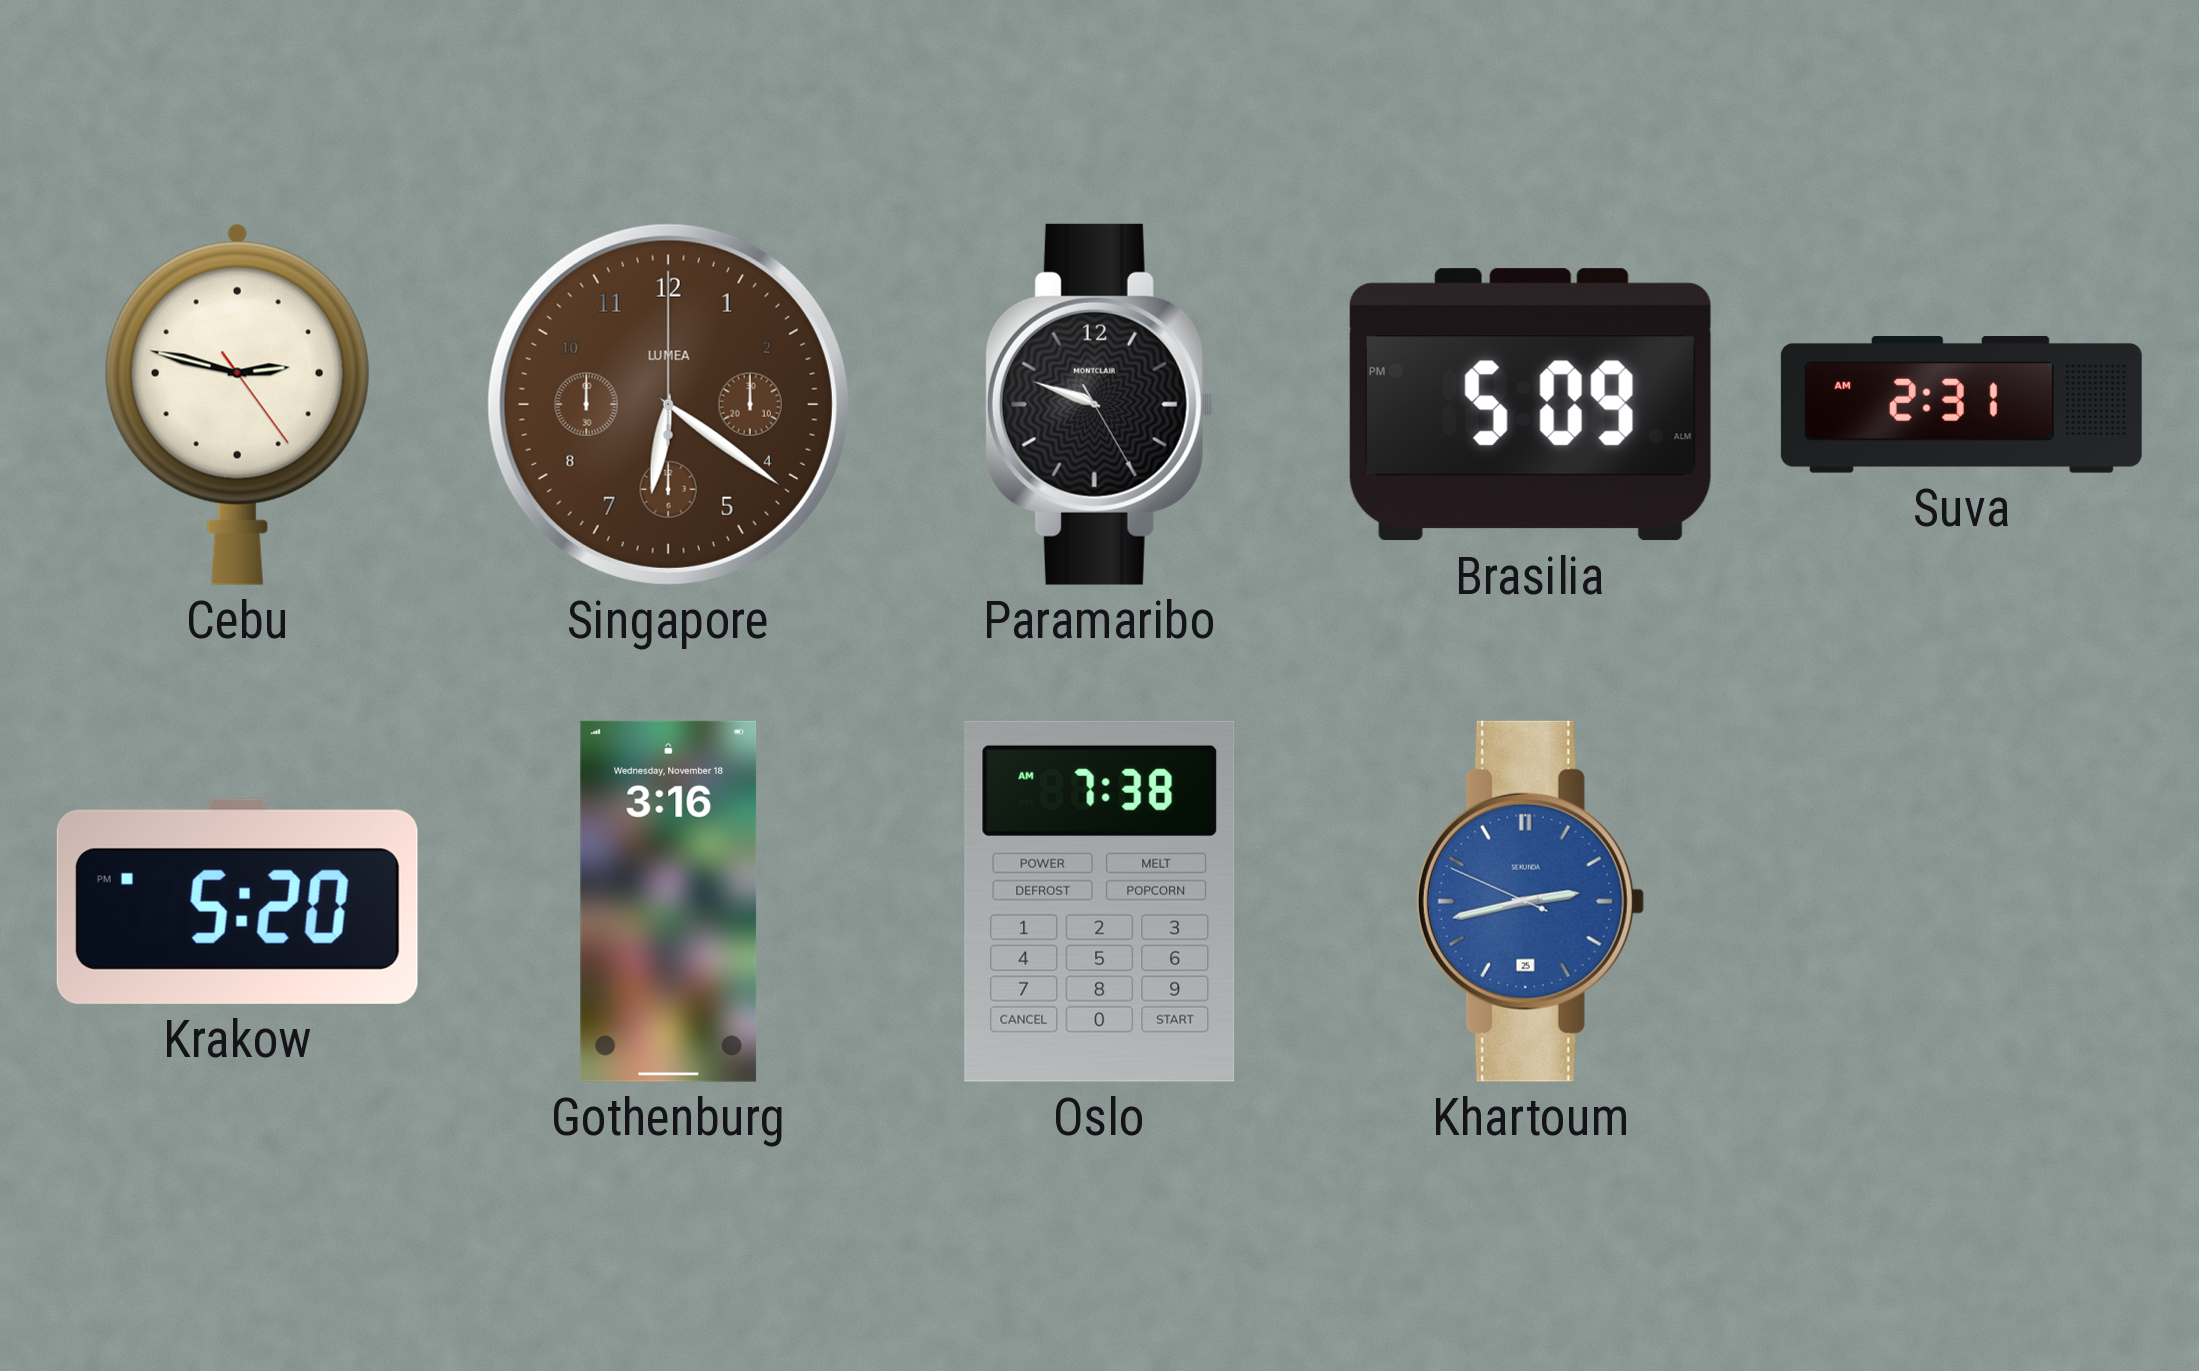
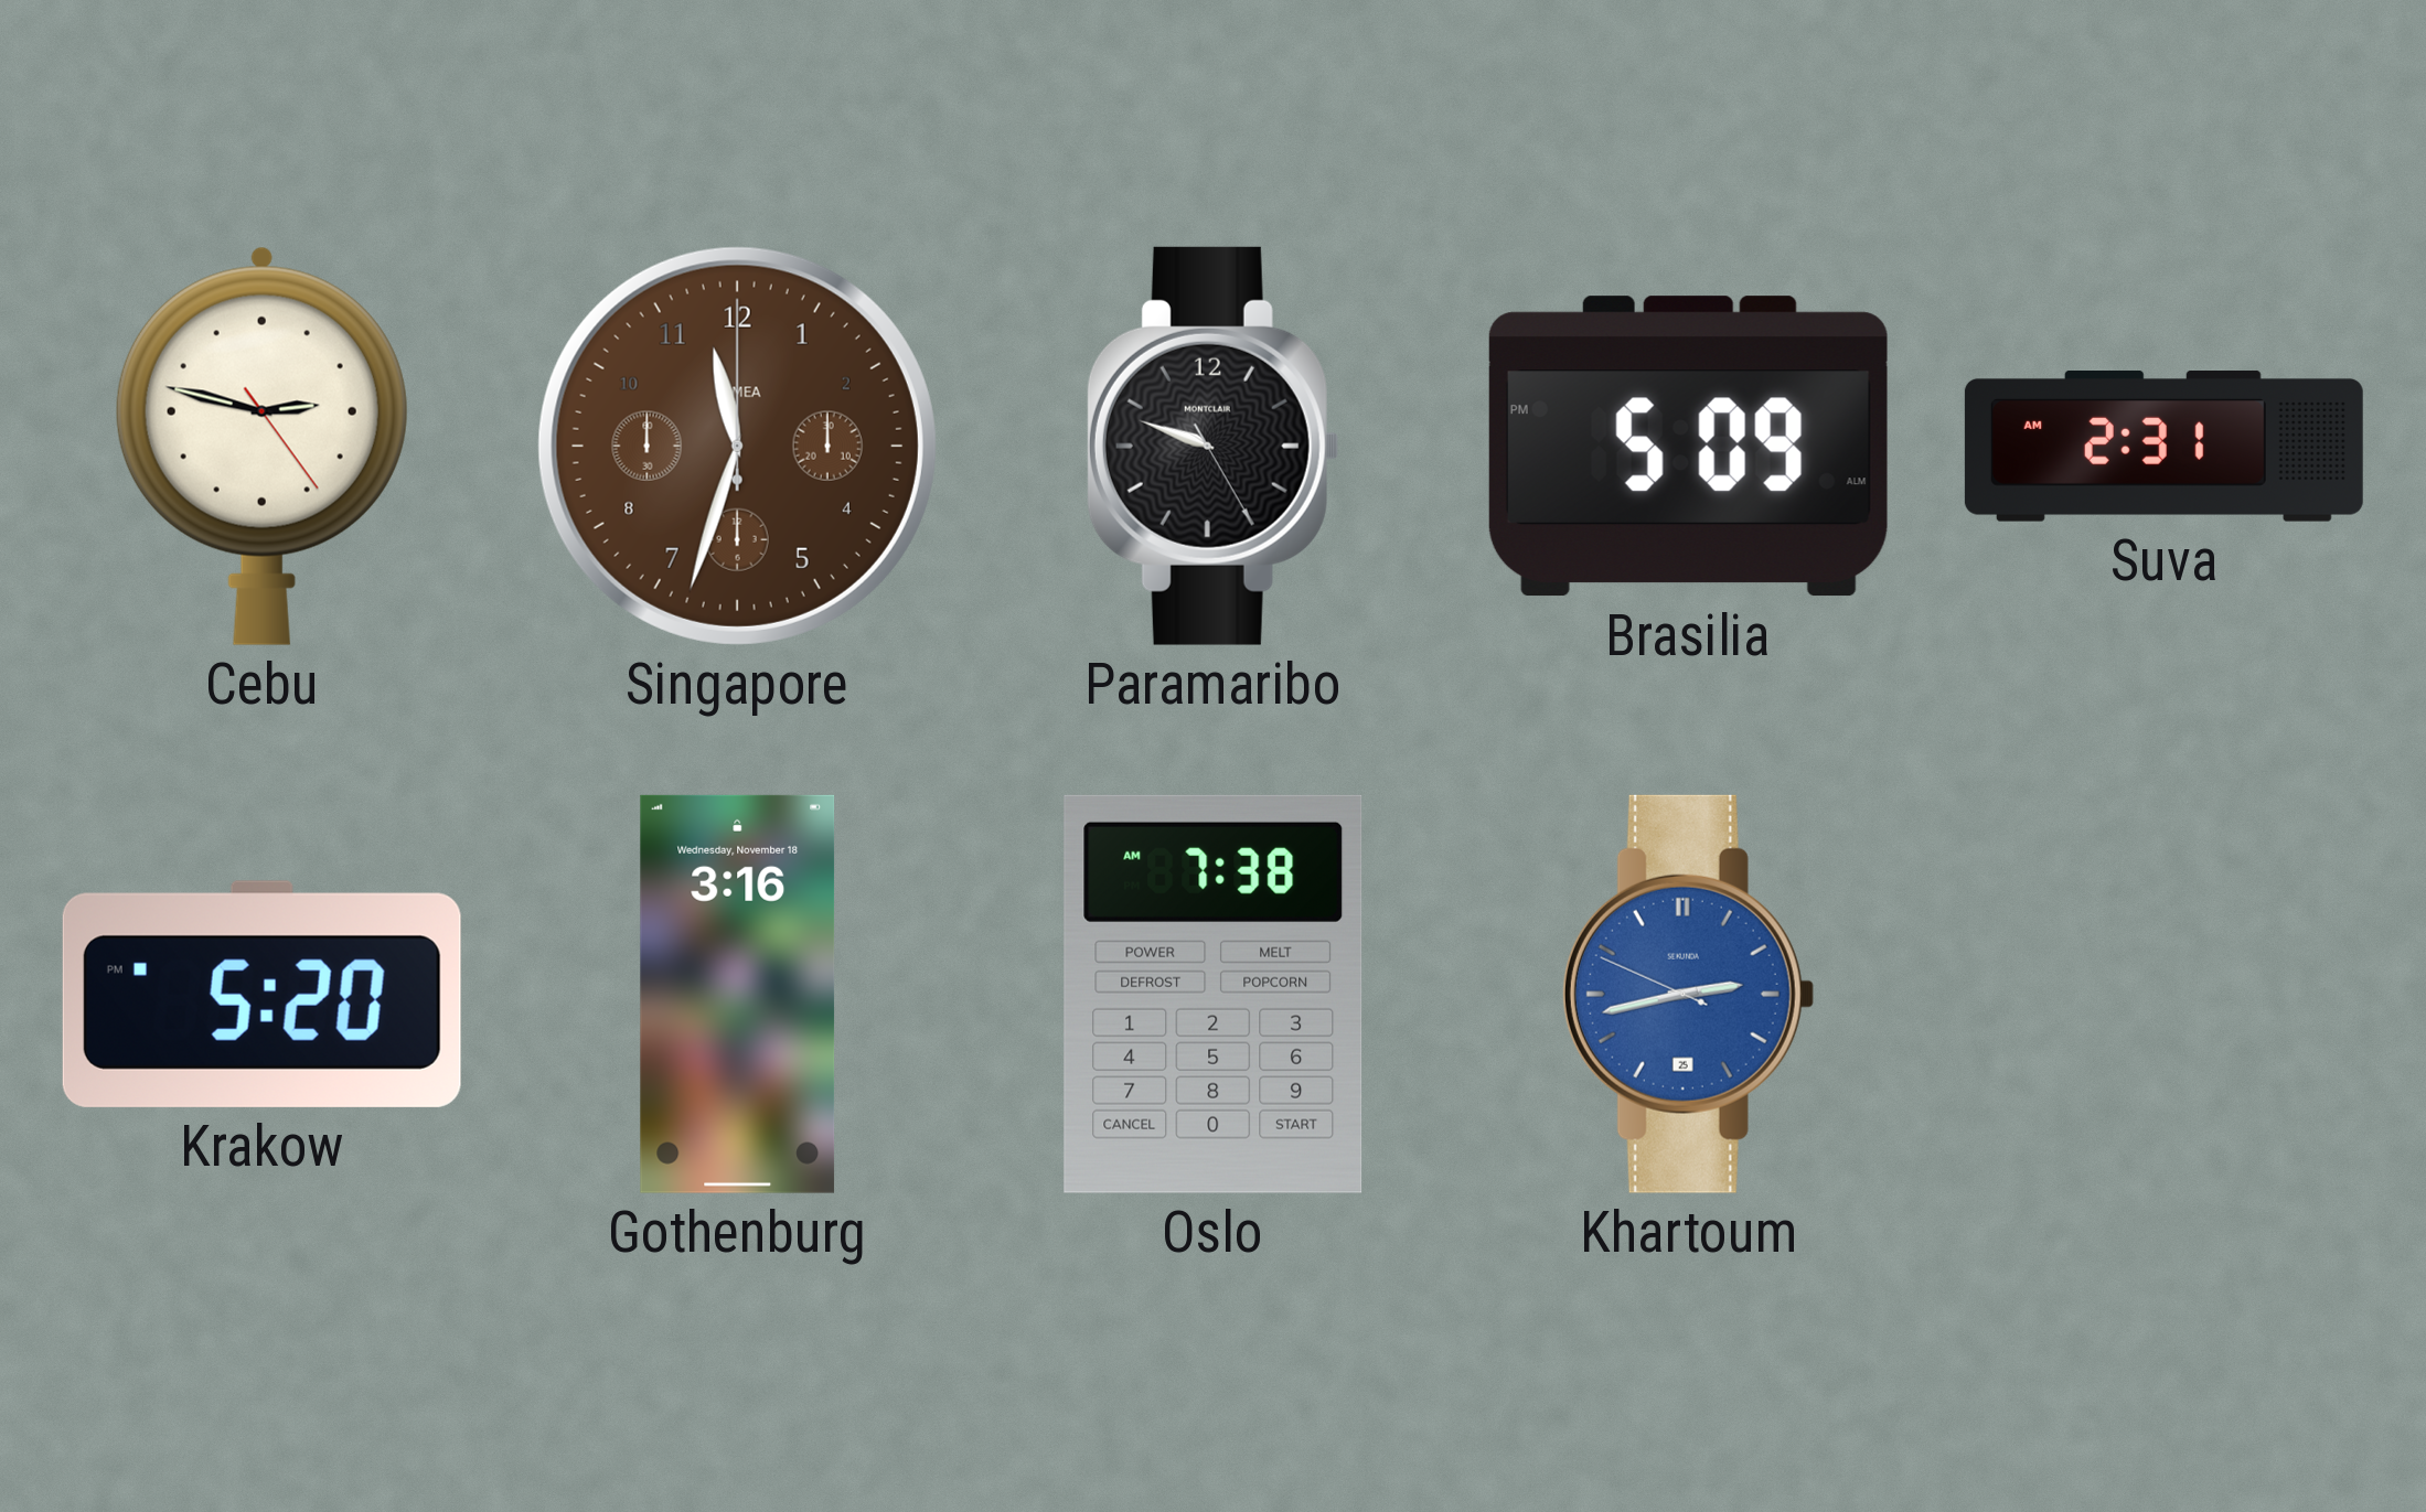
Singapore: 6:21 -> 11:33 (737, 446)
